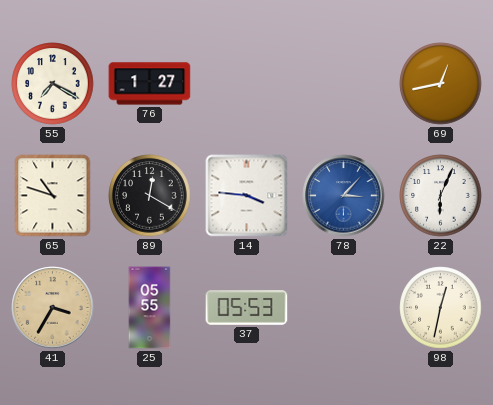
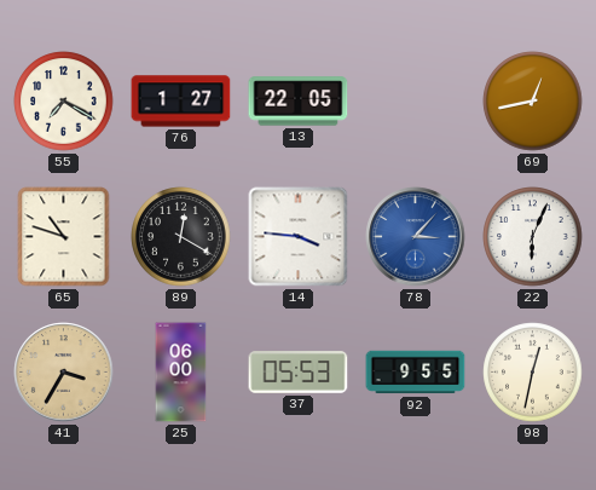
13: none -> 22:05 (299, 102)
25: 05:55 -> 06:00 (181, 373)
92: none -> 9:55 (416, 373)
